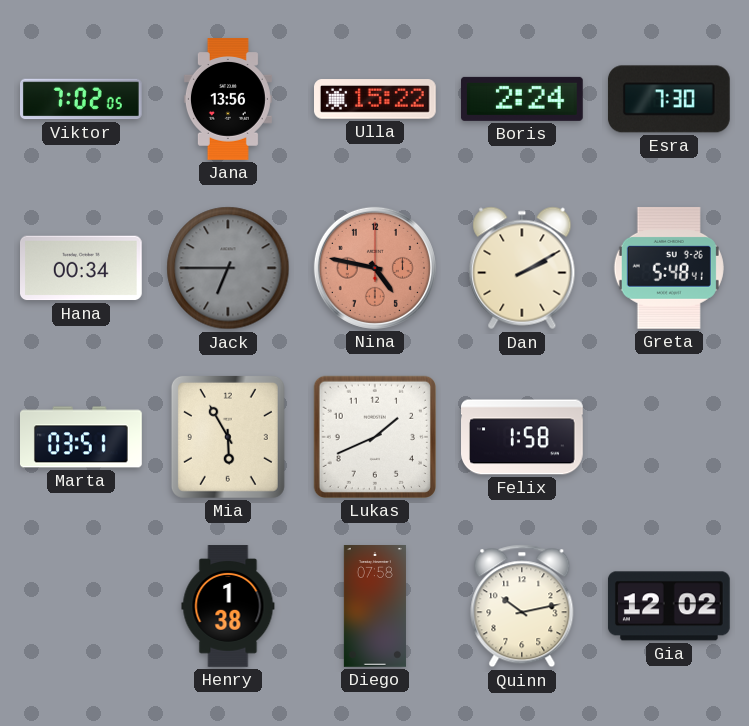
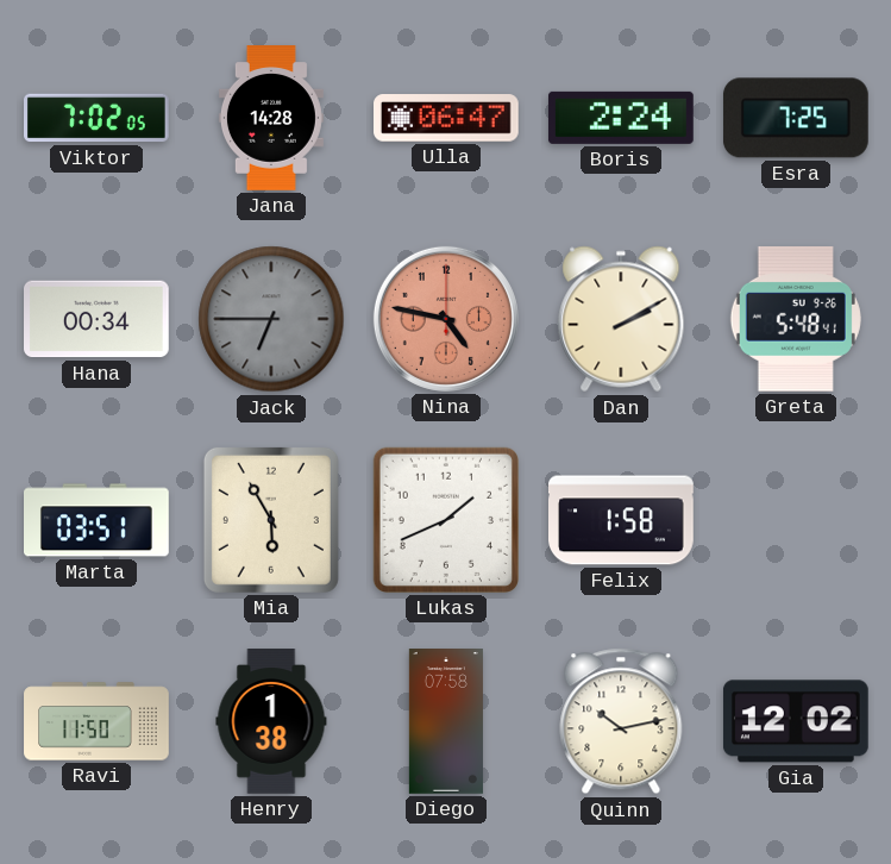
Jana: 13:56 -> 14:28 (271, 118)
Ulla: 15:22 -> 06:47 (447, 118)
Esra: 7:30 -> 7:25 (796, 118)
Ravi: none -> 11:50 (96, 721)
